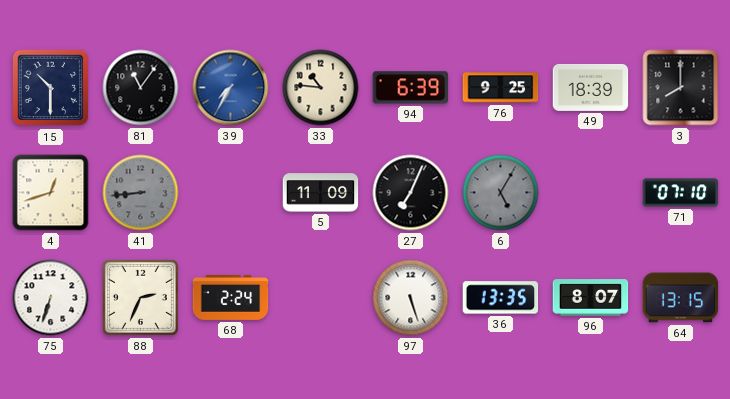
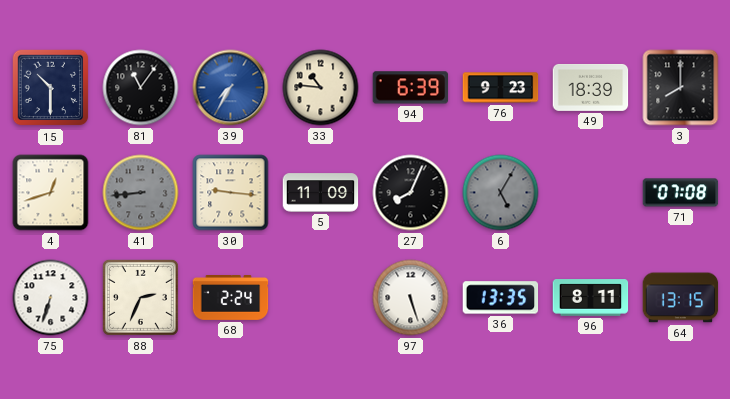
76: 9:25 -> 9:23 (501, 88)
30: none -> 9:16 (231, 193)
27: 7:04 -> 8:04 (411, 193)
71: 07:10 -> 07:08 (681, 193)
96: 8:07 -> 8:11 (591, 298)
